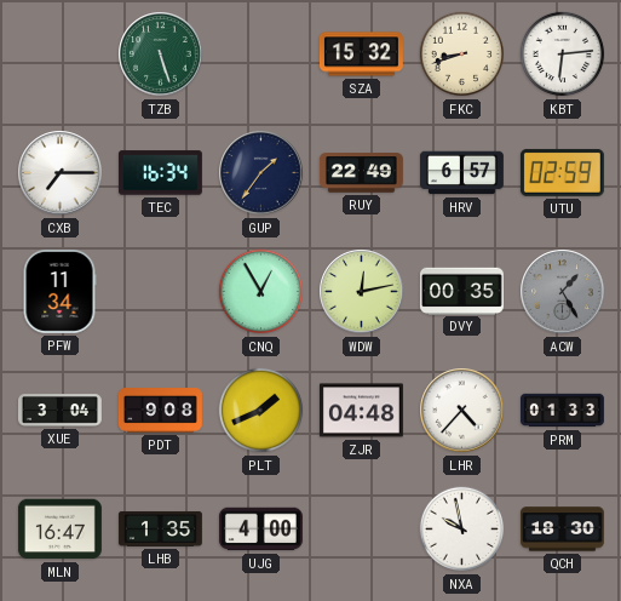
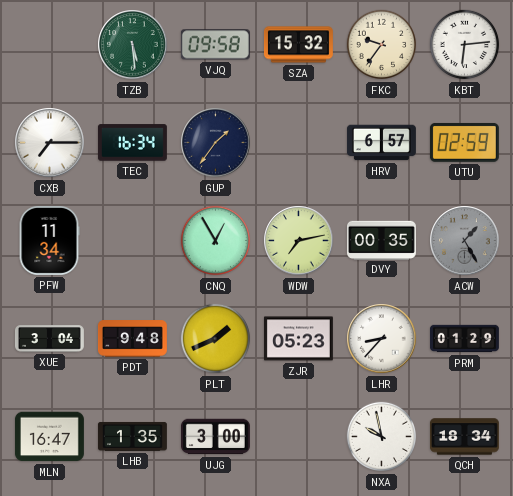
TZB: 5:27 -> 5:29 (133, 45)
VJQ: none -> 09:58 (215, 45)
FKC: 8:42 -> 9:36 (382, 45)
RUY: 22:49 -> none (361, 173)
WDW: 12:13 -> 7:13 (299, 241)
PDT: 9:08 -> 9:48 (132, 339)
ZJR: 04:48 -> 05:23 (298, 339)
LHR: 4:37 -> 8:37 (382, 339)
PRM: 01:33 -> 01:29 (464, 339)
UJG: 4:00 -> 3:00 (215, 437)
QCH: 18:30 -> 18:34 (465, 437)
